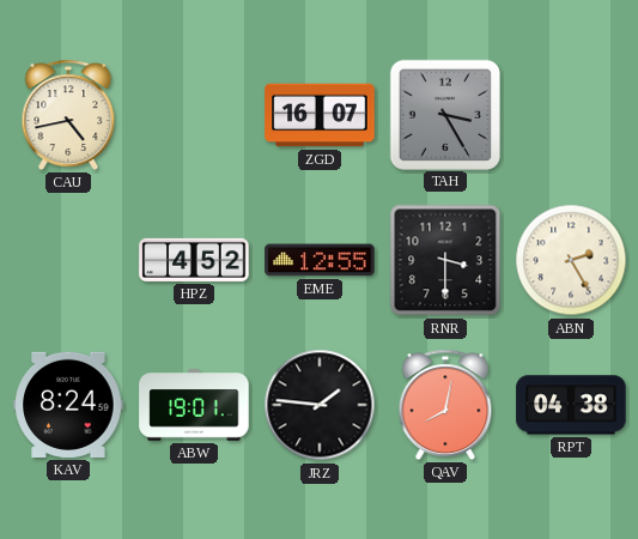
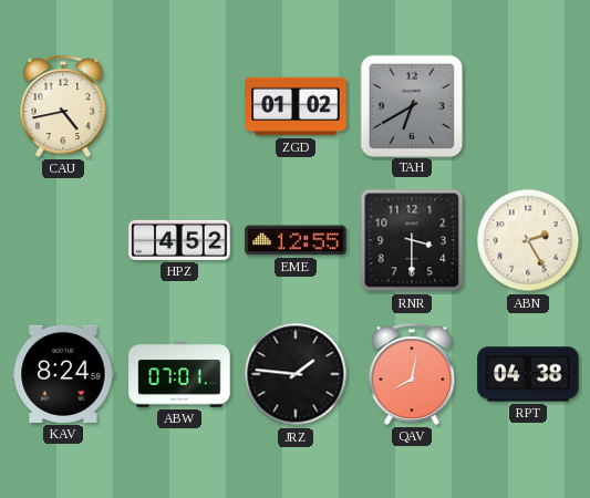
ZGD: 16:07 -> 01:02 (296, 106)
TAH: 3:25 -> 6:40 (411, 105)
ABW: 19:01 -> 07:01 (179, 374)
